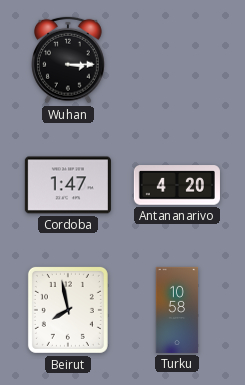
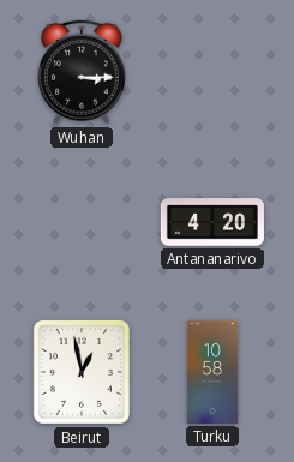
Cordoba: 1:47 -> none (68, 185)
Beirut: 7:58 -> 12:58 (82, 372)
